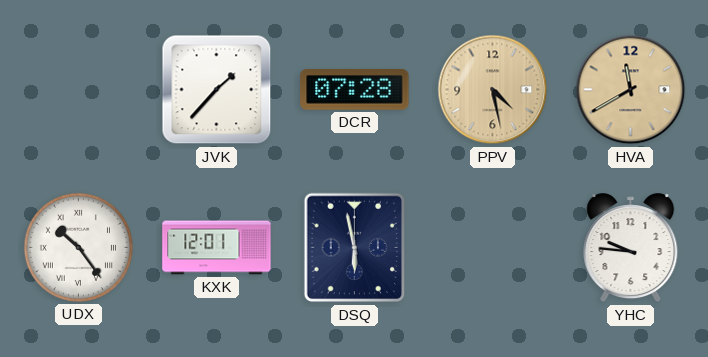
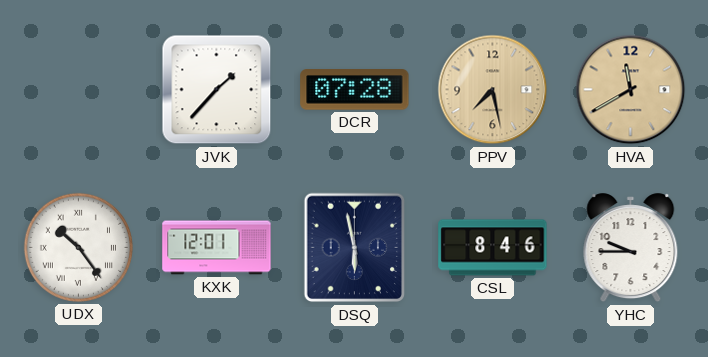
PPV: 4:28 -> 7:28 (493, 90)
CSL: none -> 8:46 (493, 248)
YHC: 9:46 -> 9:45 (631, 248)
